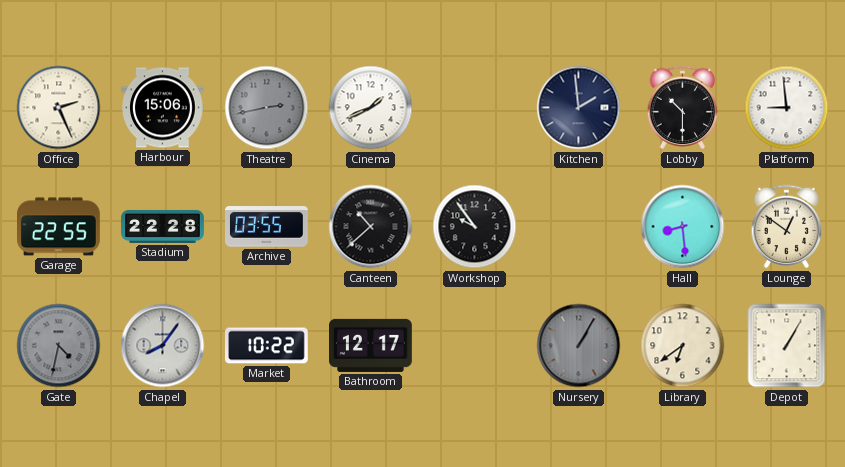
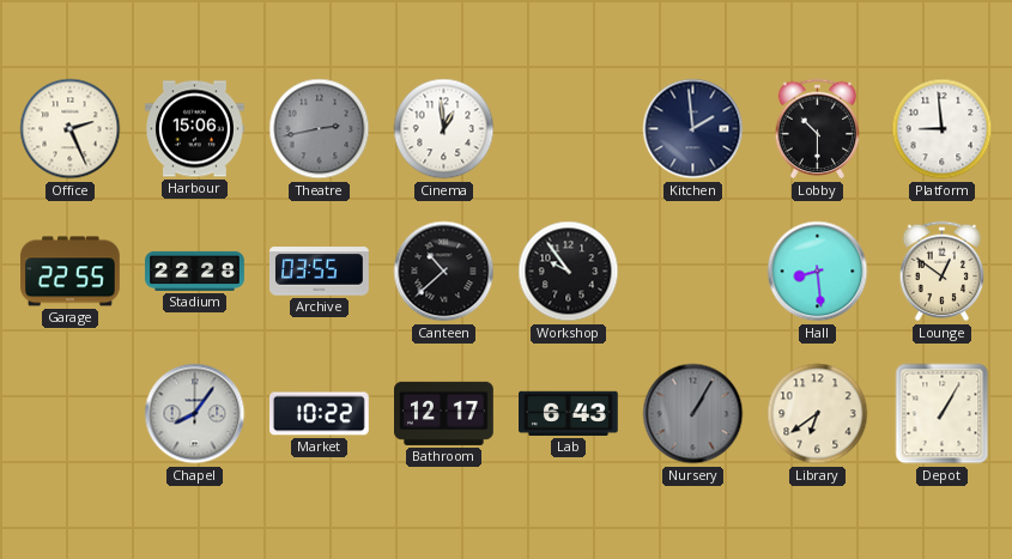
Cinema: 1:41 -> 12:59 (444, 129)
Gate: 4:32 -> none (59, 346)
Lab: none -> 6:43 (569, 413)
